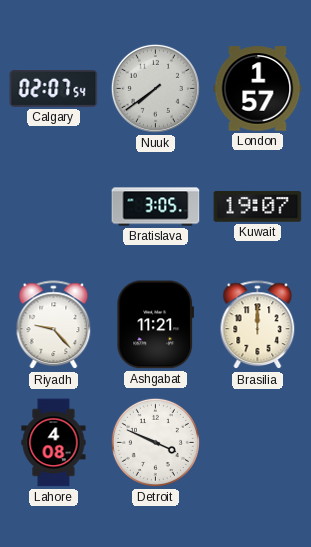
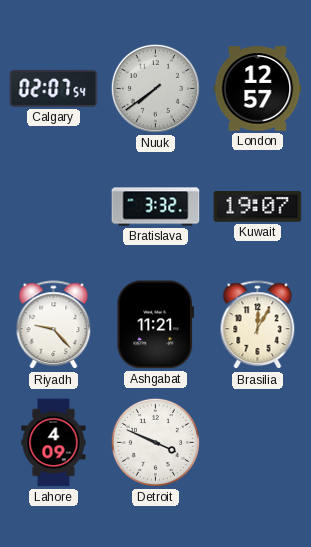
London: 1:57 -> 12:57 (258, 89)
Bratislava: 3:05 -> 3:32 (156, 207)
Brasilia: 12:00 -> 12:05 (258, 325)
Lahore: 4:08 -> 4:09 (54, 443)
